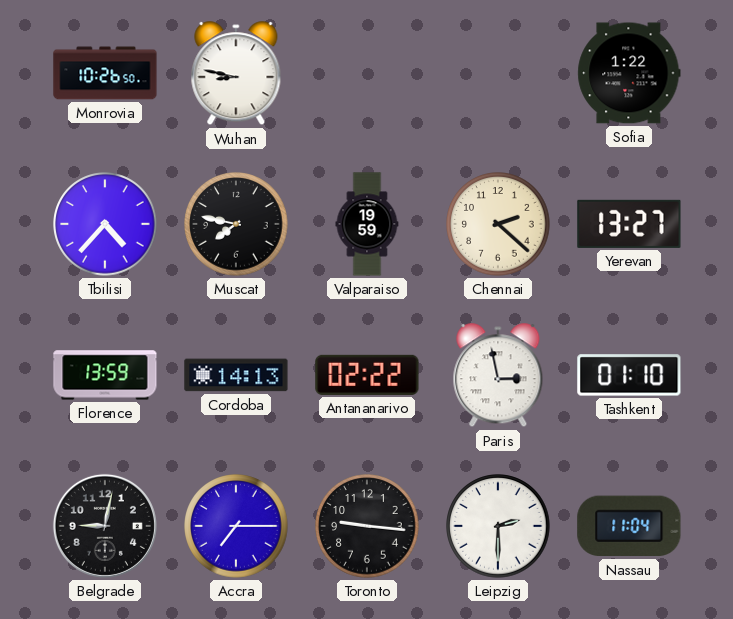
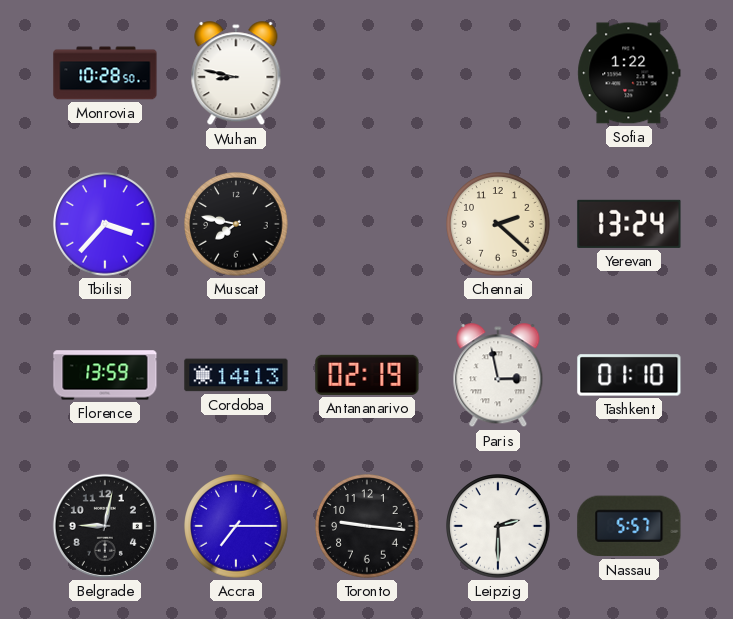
Monrovia: 10:26 -> 10:28 (105, 73)
Tbilisi: 4:37 -> 3:37 (105, 224)
Valparaiso: 19:59 -> none (367, 224)
Yerevan: 13:27 -> 13:24 (629, 224)
Antananarivo: 02:22 -> 02:19 (367, 375)
Nassau: 11:04 -> 5:57 (629, 526)
